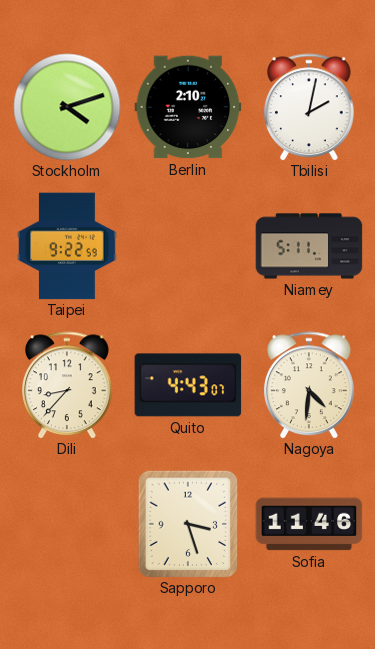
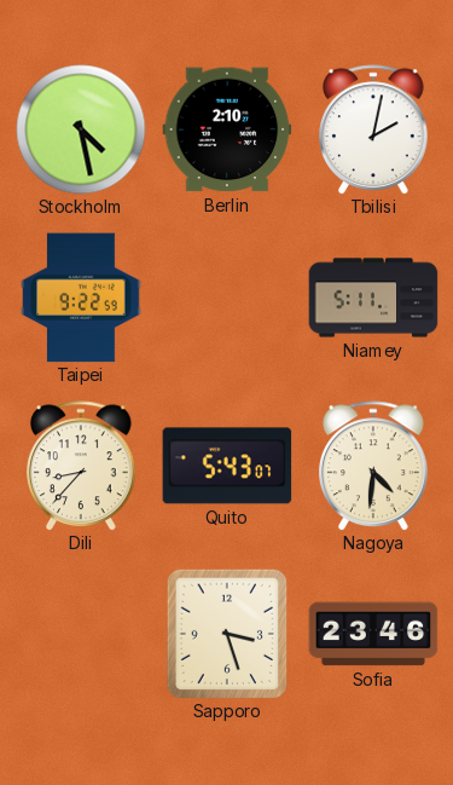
Stockholm: 4:12 -> 4:28 (81, 129)
Quito: 4:43 -> 5:43 (227, 466)
Sofia: 11:46 -> 23:46 (373, 634)
